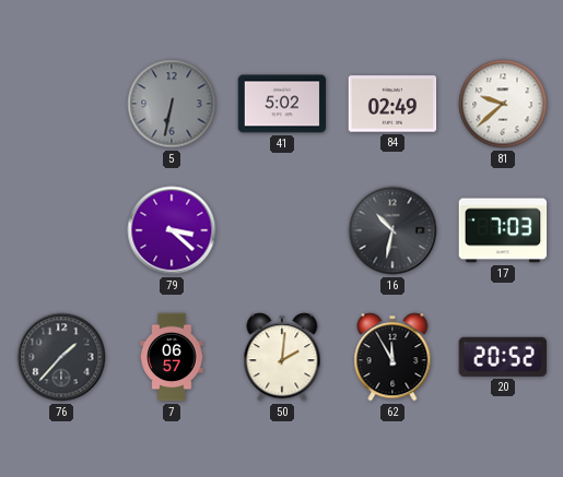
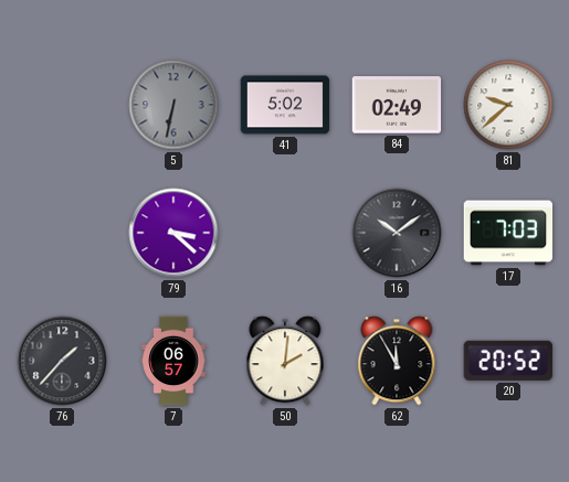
16: 10:32 -> 10:09 (397, 233)
